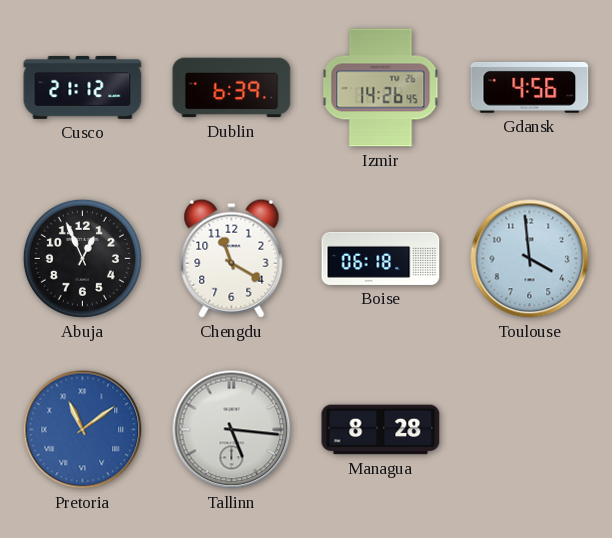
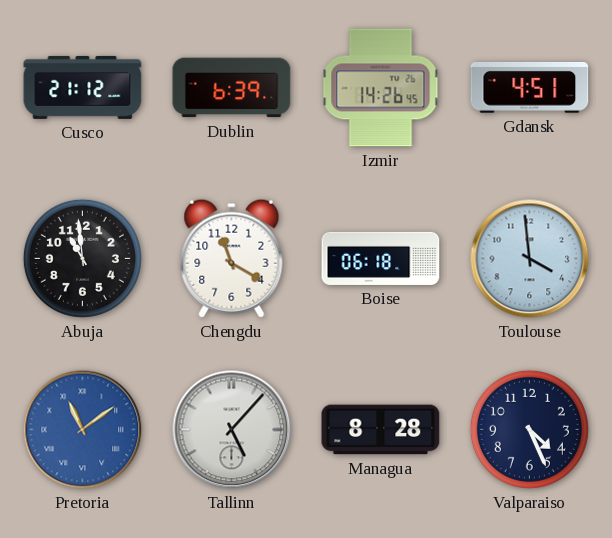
Gdansk: 4:56 -> 4:51 (530, 88)
Abuja: 12:56 -> 10:59 (82, 258)
Tallinn: 5:16 -> 5:07 (232, 430)
Valparaiso: none -> 4:26 (529, 429)
